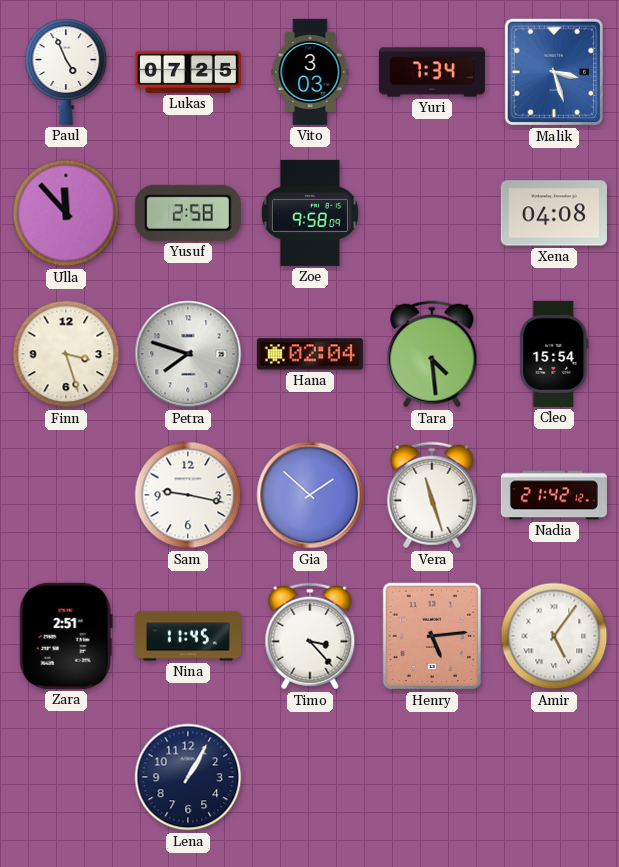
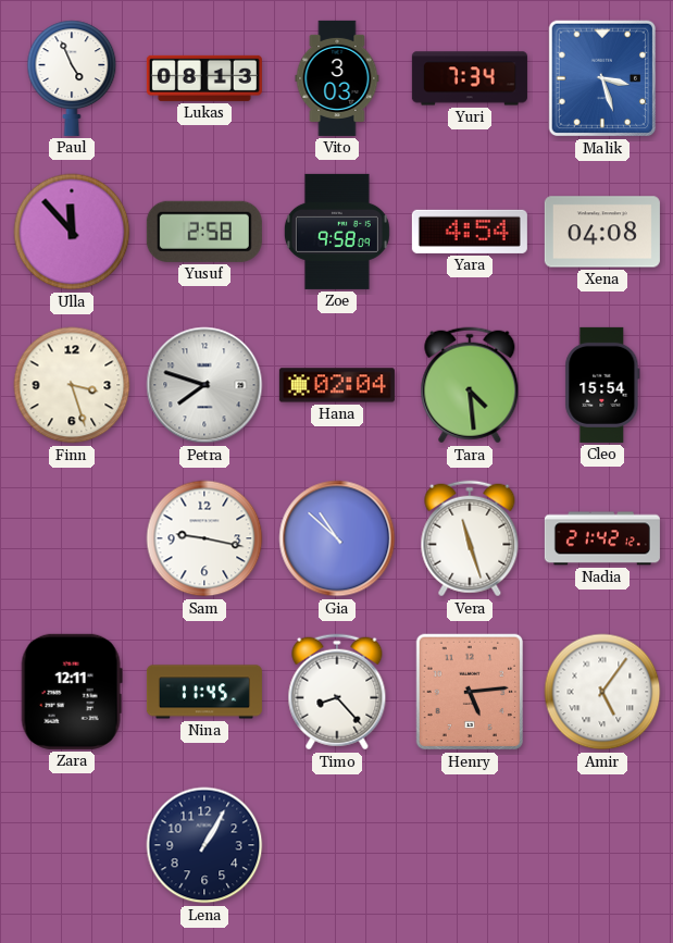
Lukas: 07:25 -> 08:13 (204, 78)
Yara: none -> 4:54 (470, 232)
Gia: 1:52 -> 10:52 (337, 538)
Zara: 2:51 -> 12:11 (72, 692)
Timo: 3:23 -> 8:23 (337, 692)
